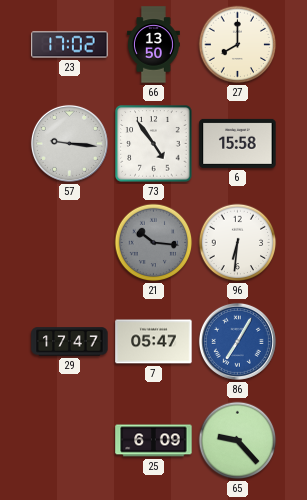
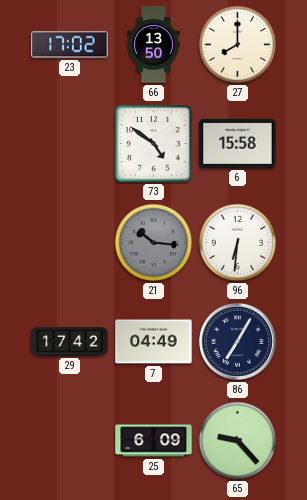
57: 9:16 -> none (69, 143)
73: 4:54 -> 4:51 (154, 144)
29: 17:47 -> 17:42 (70, 342)
7: 05:47 -> 04:49 (154, 342)
86 dial: blue -> navy (237, 341)
